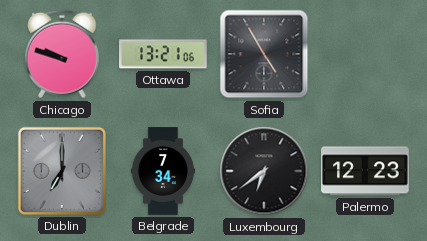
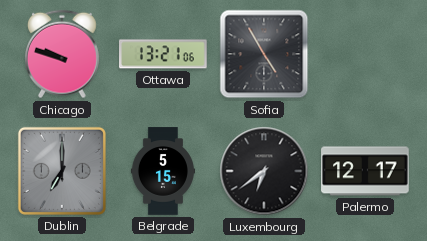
Belgrade: 7:34 -> 5:15 (163, 171)
Palermo: 12:23 -> 12:17 (365, 171)
